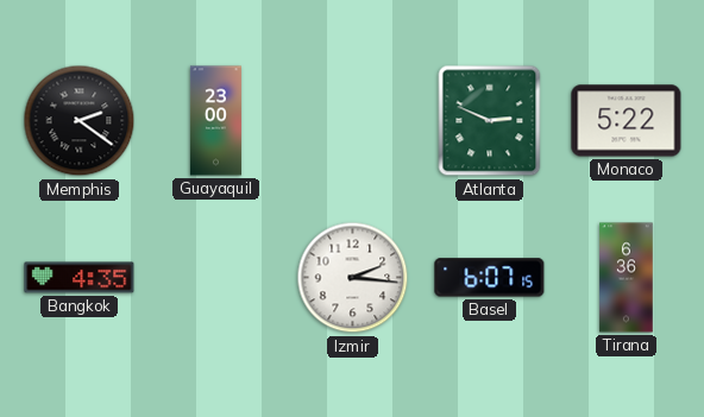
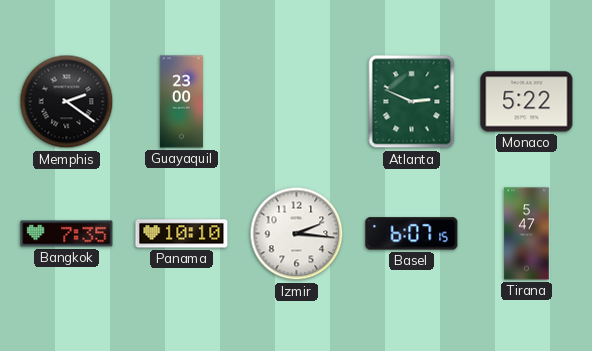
Bangkok: 4:35 -> 7:35 (67, 234)
Panama: none -> 10:10 (182, 234)
Tirana: 6:36 -> 5:47 (527, 234)
